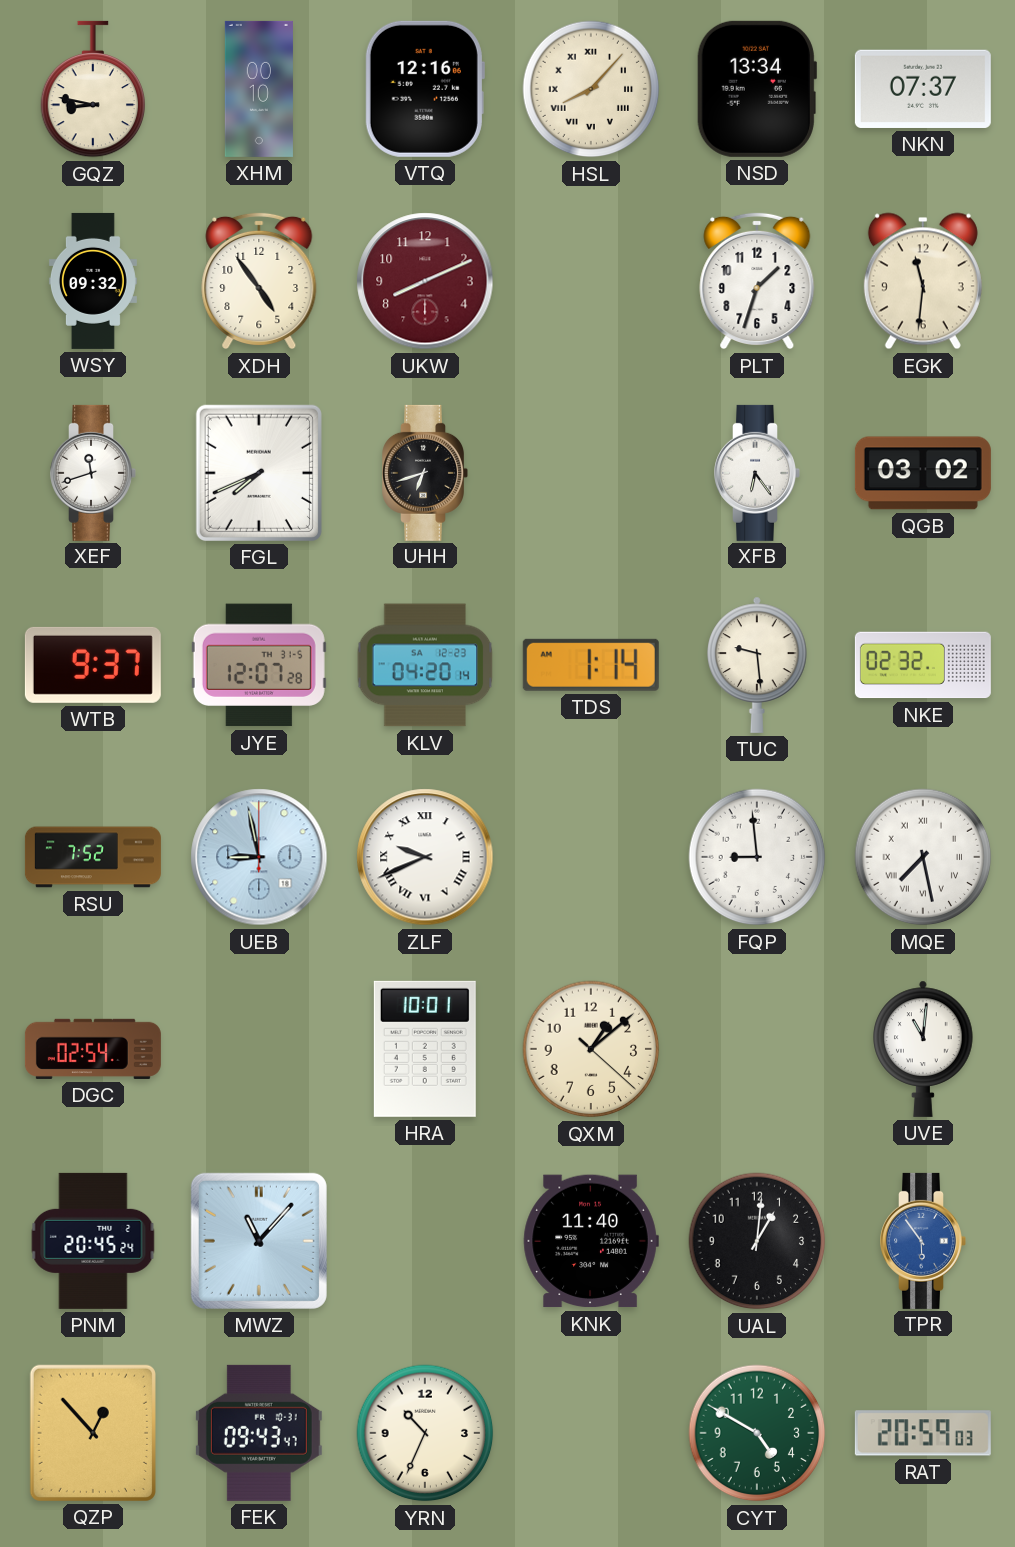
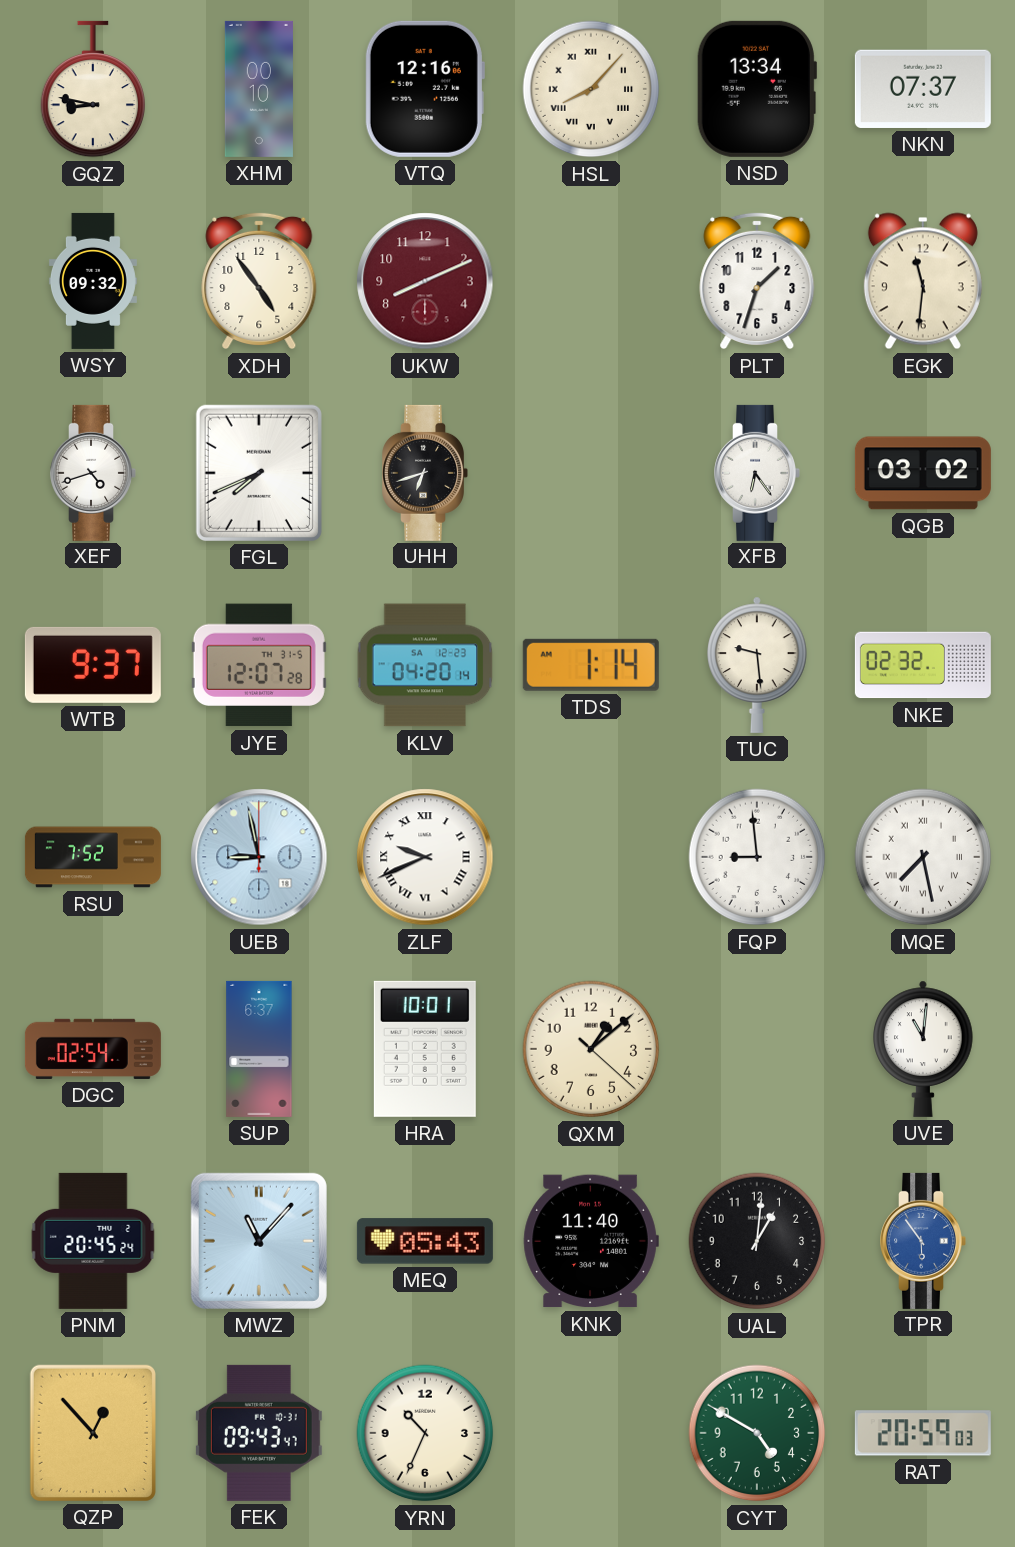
XEF: 11:42 -> 4:42 (93, 473)
SUP: none -> 6:37 (259, 1049)
MEQ: none -> 05:43 (425, 1241)
